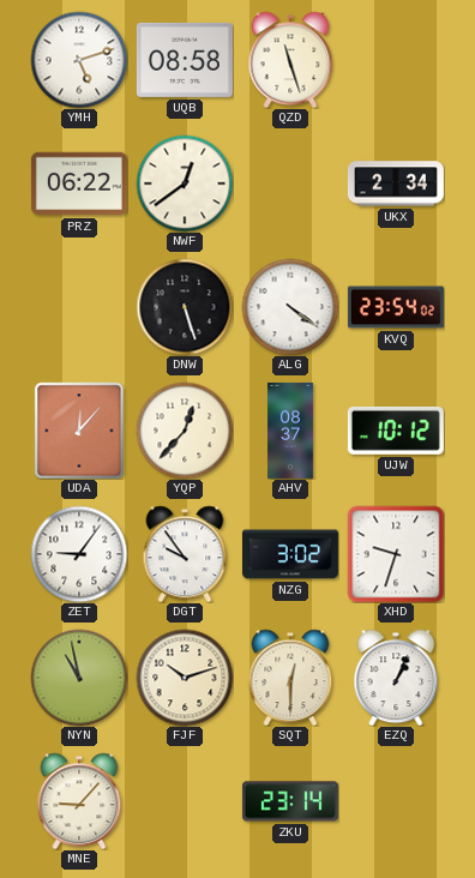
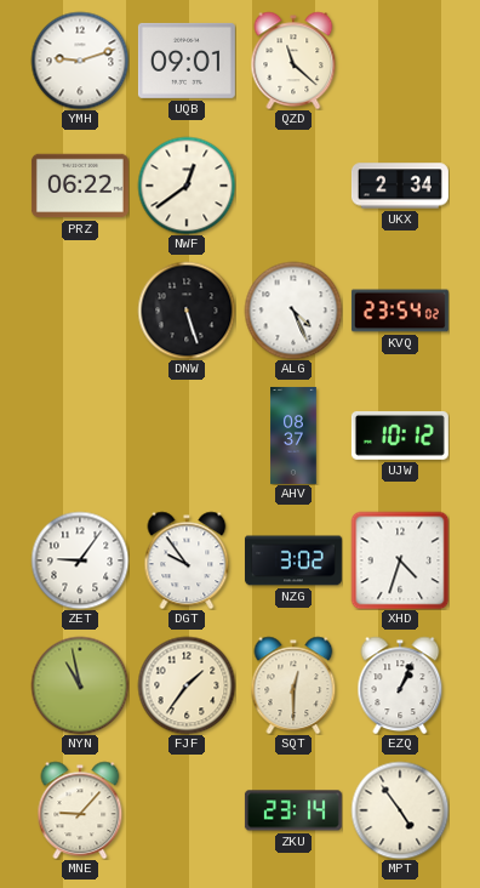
YMH: 5:12 -> 9:12 (80, 61)
UQB: 08:58 -> 09:01 (187, 61)
QZD: 11:27 -> 11:22 (293, 61)
ALG: 4:21 -> 4:26 (293, 311)
UDA: 12:07 -> none (79, 431)
YQP: 12:37 -> none (185, 431)
XHD: 9:33 -> 4:33 (400, 560)
FJF: 10:12 -> 1:36 (187, 685)
MPT: none -> 4:54 (400, 810)
